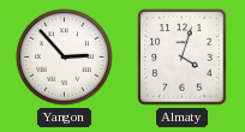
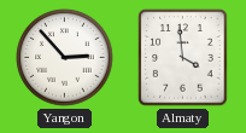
Almaty: 4:03 -> 3:59 (183, 58)
